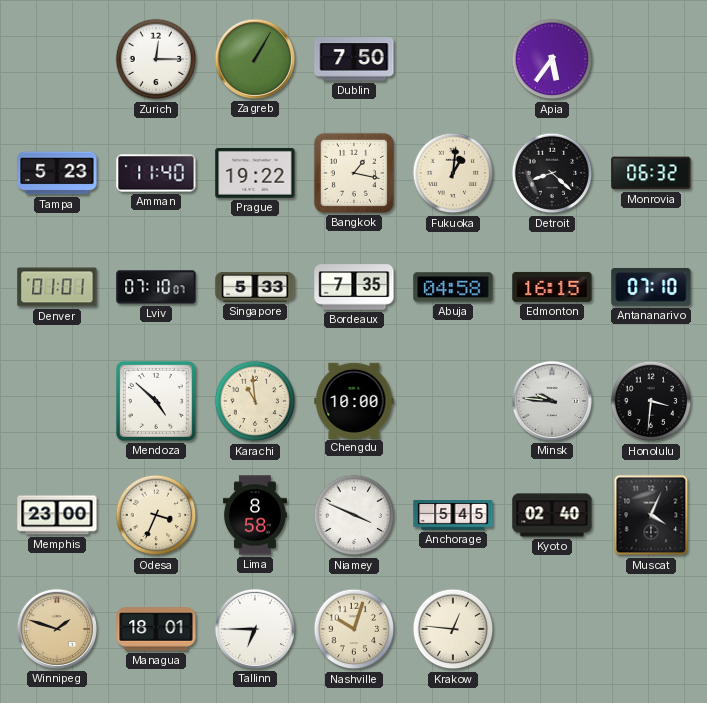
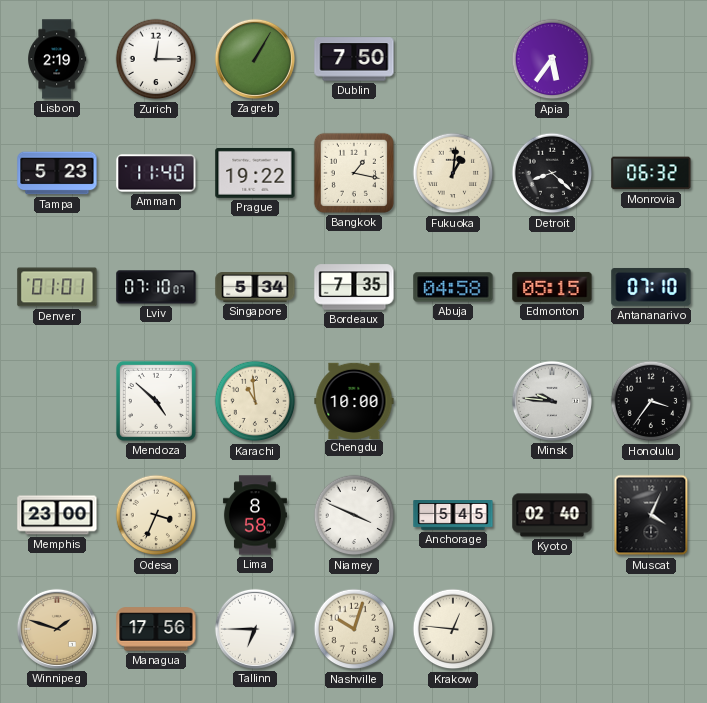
Lisbon: none -> 2:19 (57, 59)
Singapore: 5:33 -> 5:34 (255, 288)
Edmonton: 16:15 -> 05:15 (552, 287)
Honolulu: 3:31 -> 3:36 (651, 401)
Managua: 18:01 -> 17:56 (156, 629)
